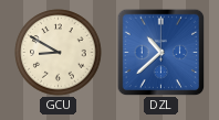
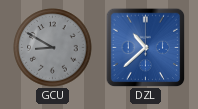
GCU dial: cream -> grey (53, 48)
